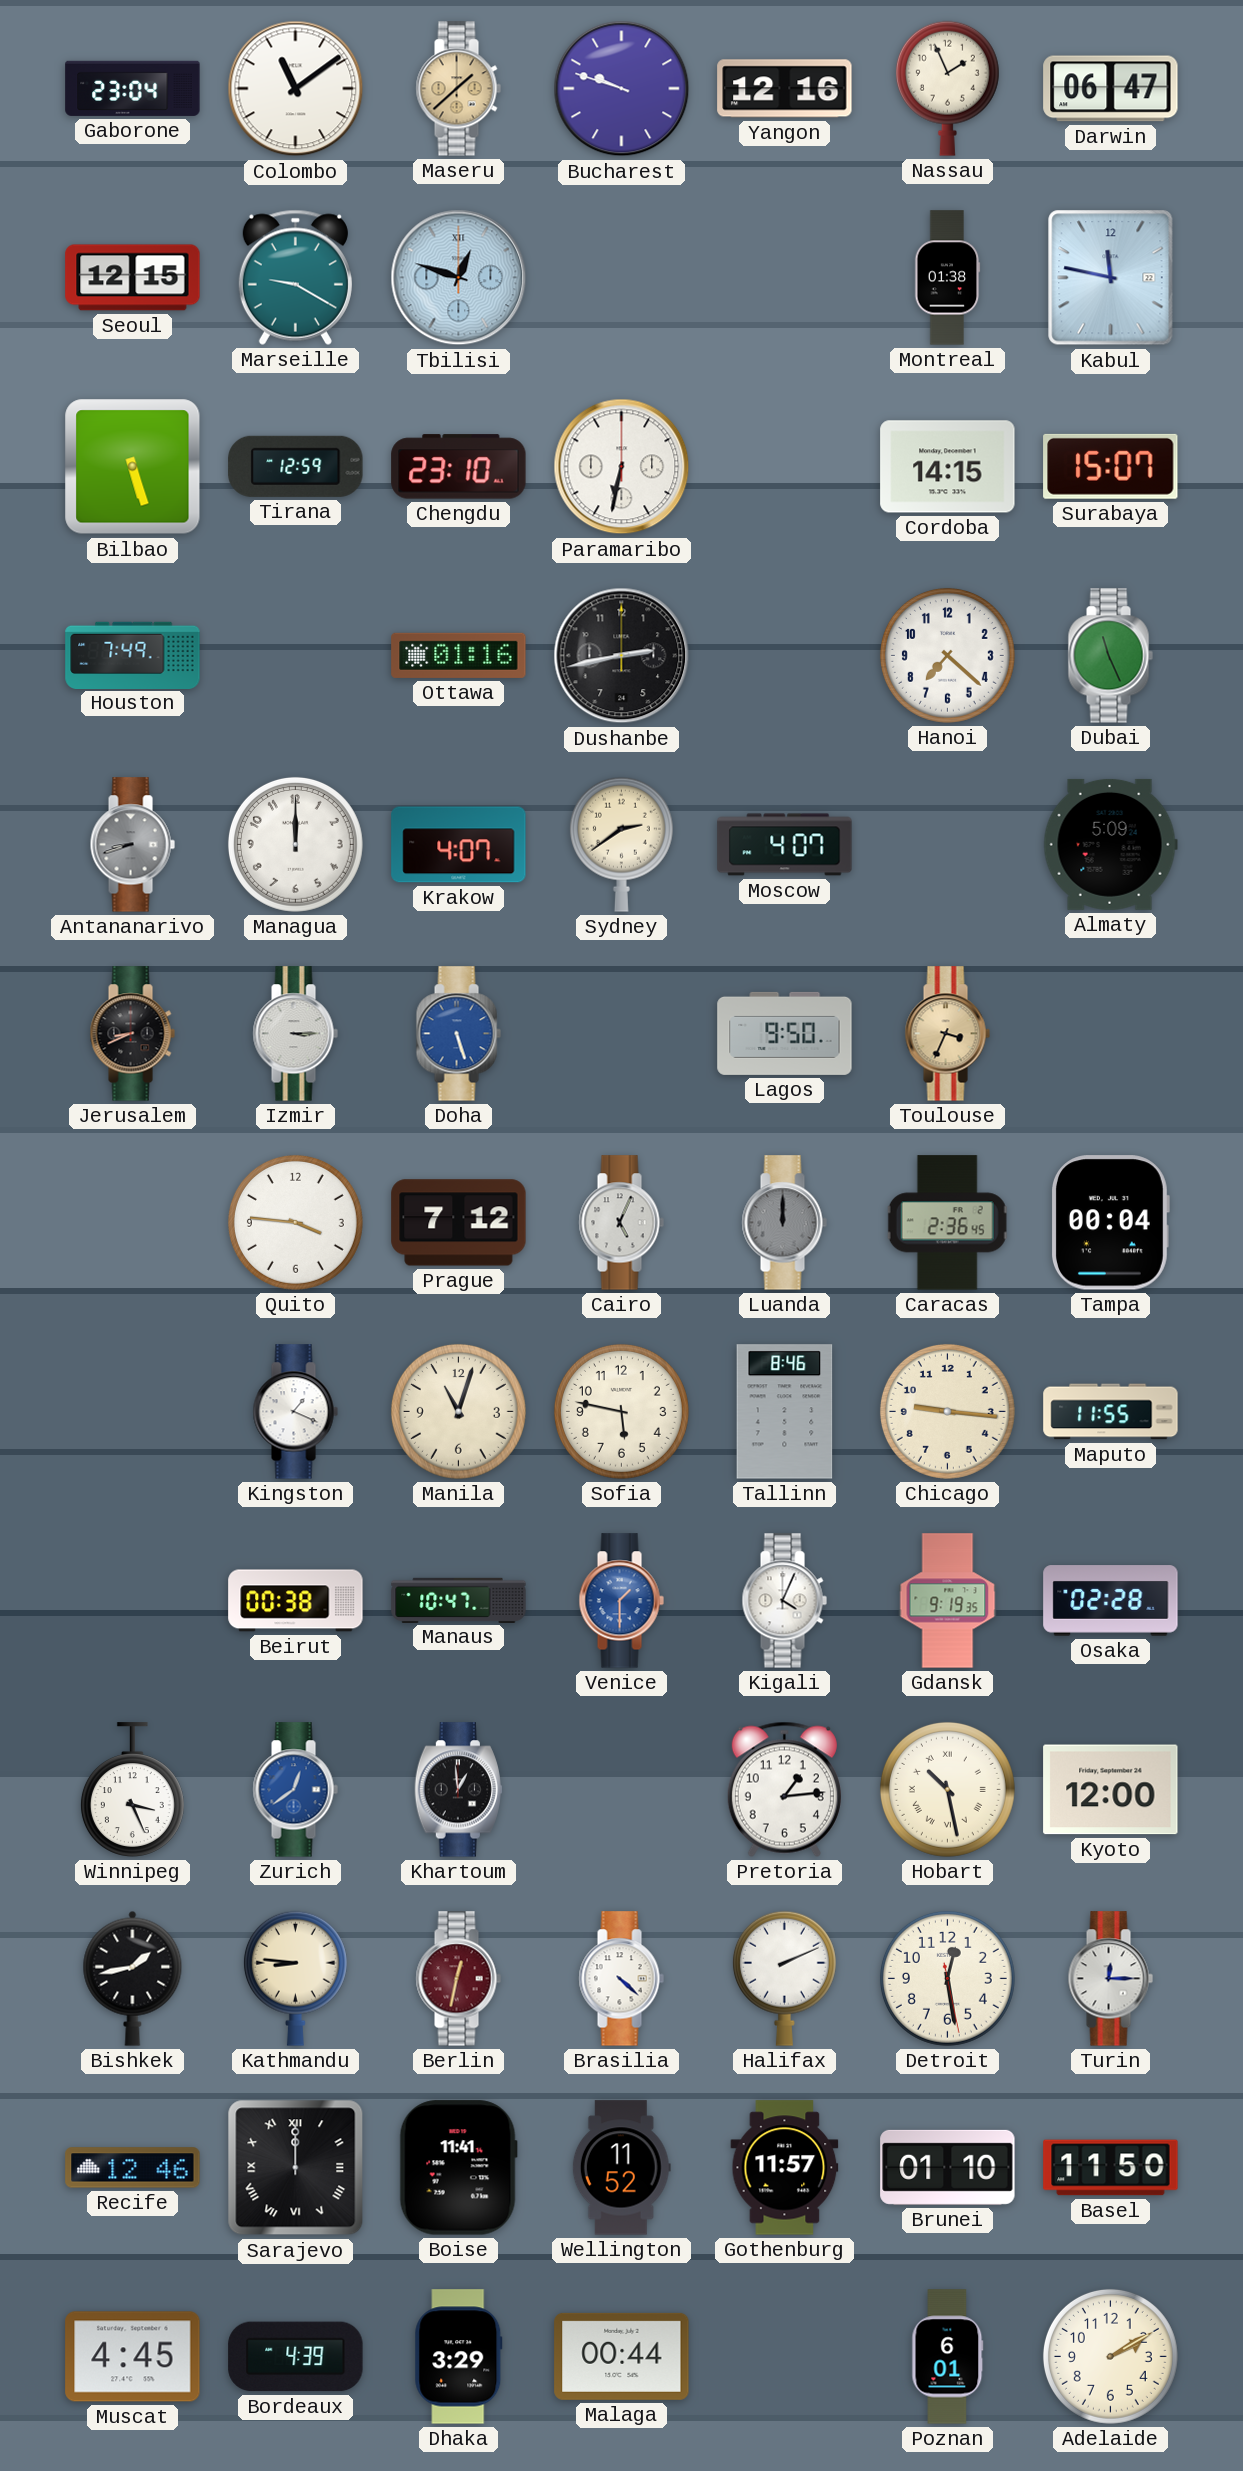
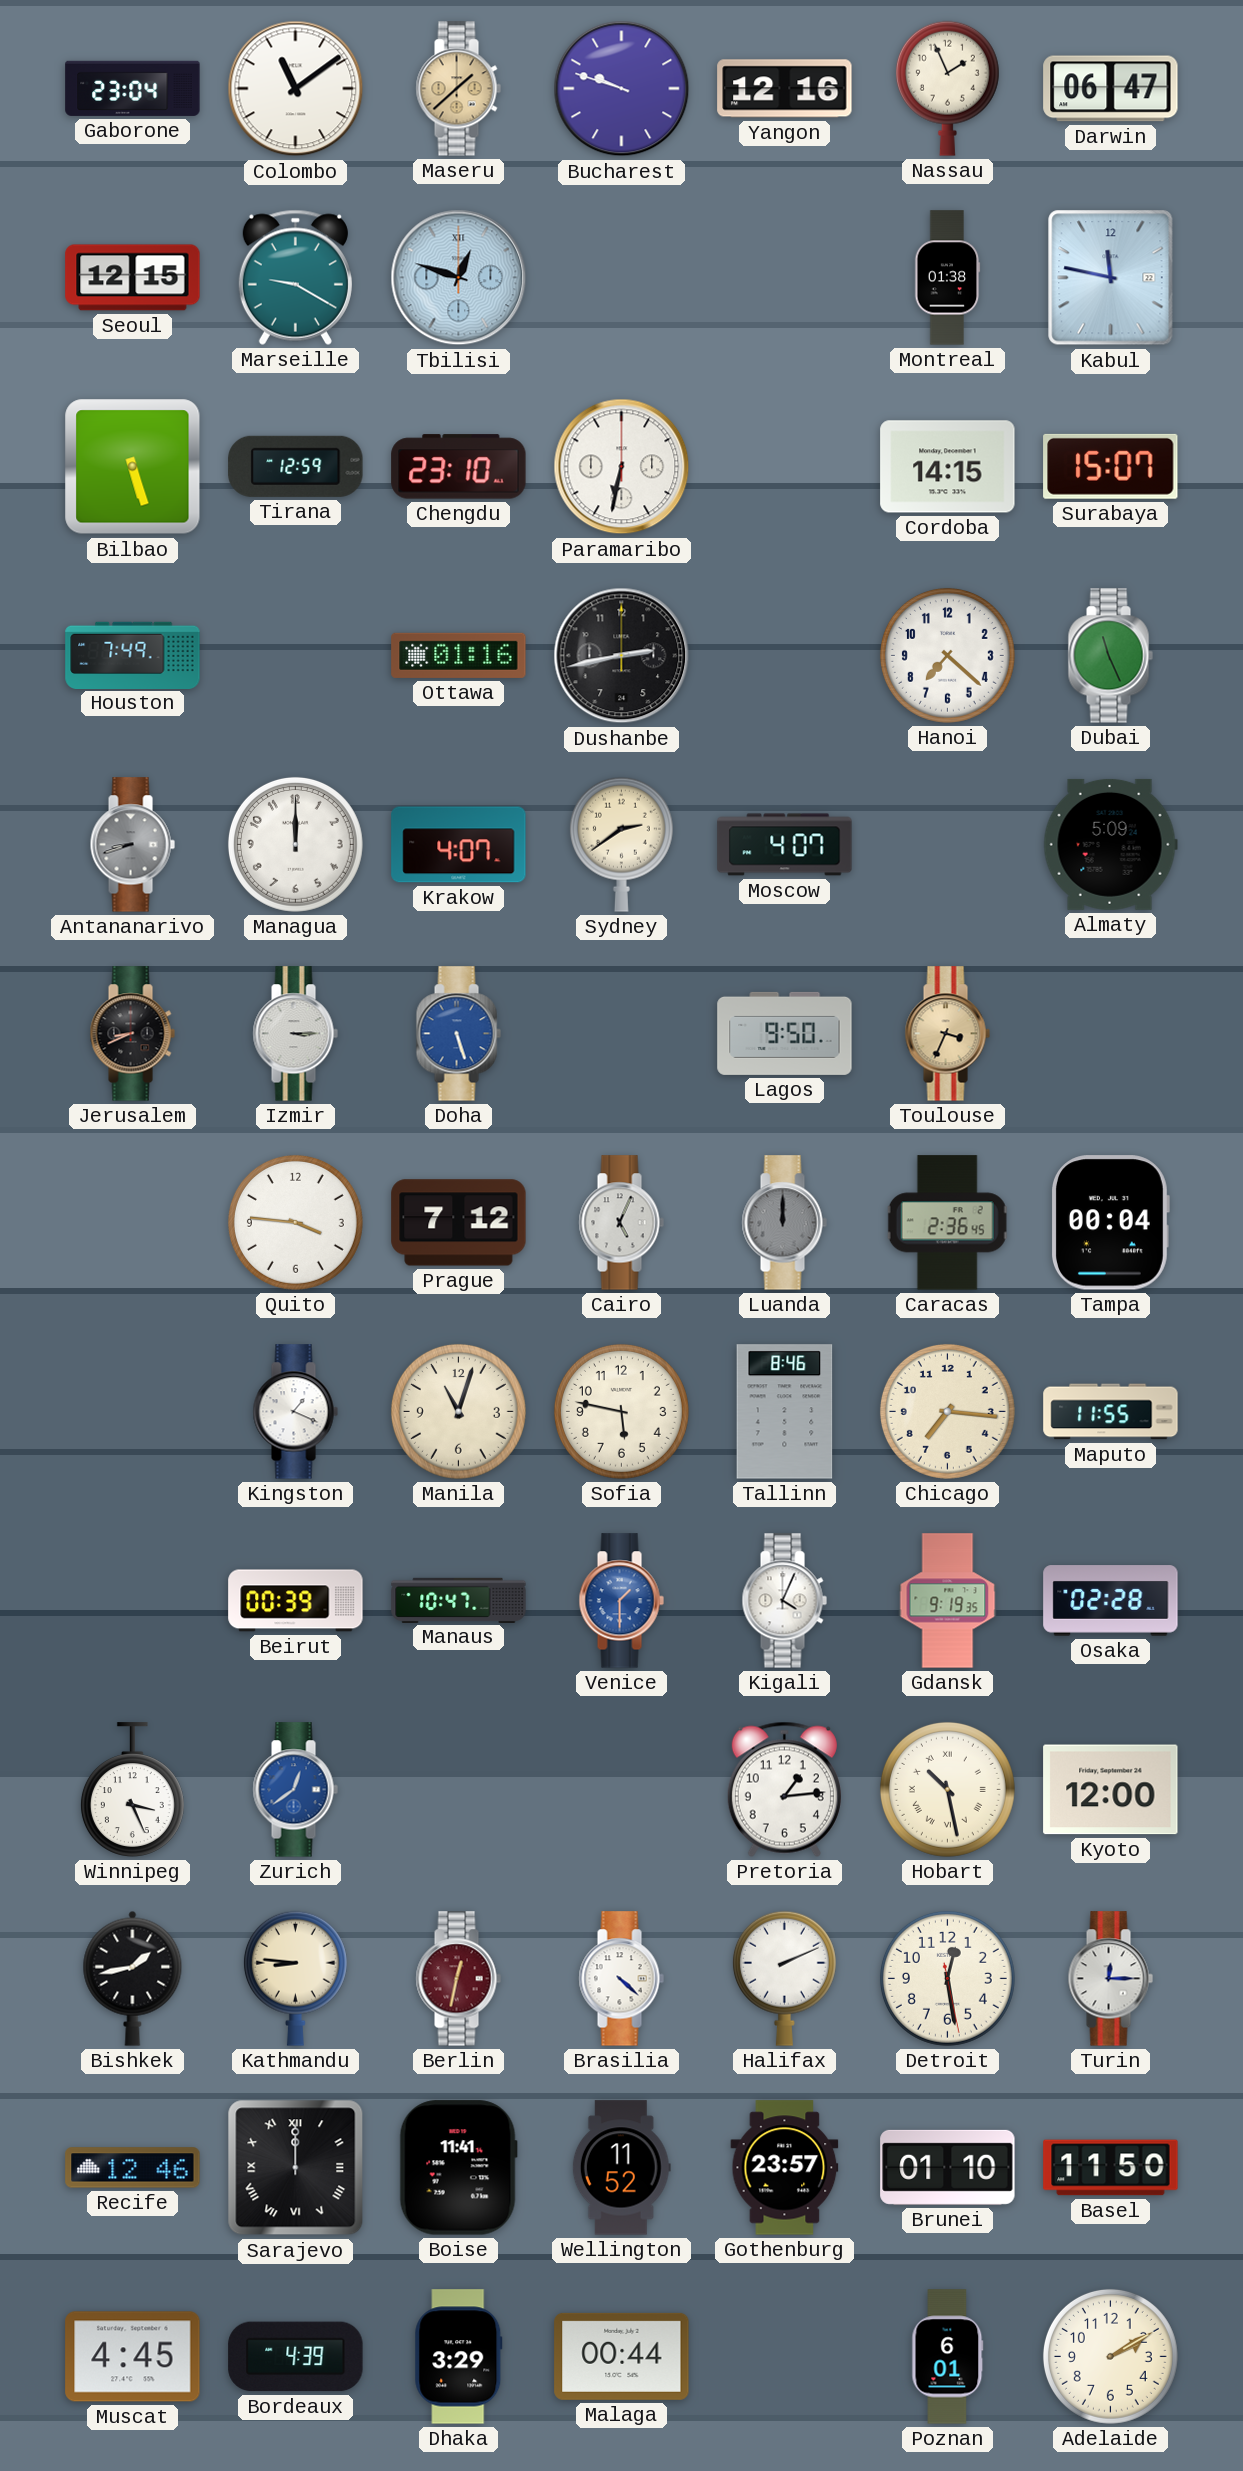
Chicago: 9:16 -> 7:16 (947, 1411)
Beirut: 00:38 -> 00:39 (296, 1601)
Khartoum: 12:59 -> none (458, 1790)
Gothenburg: 11:57 -> 23:57 (785, 2168)
